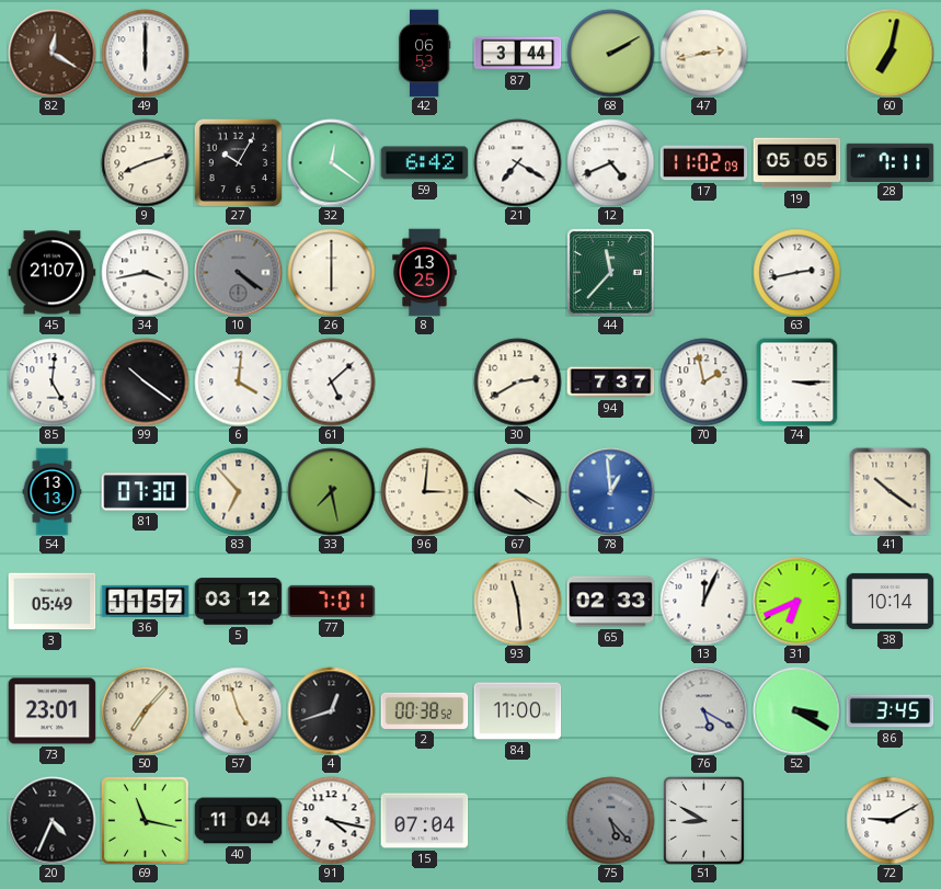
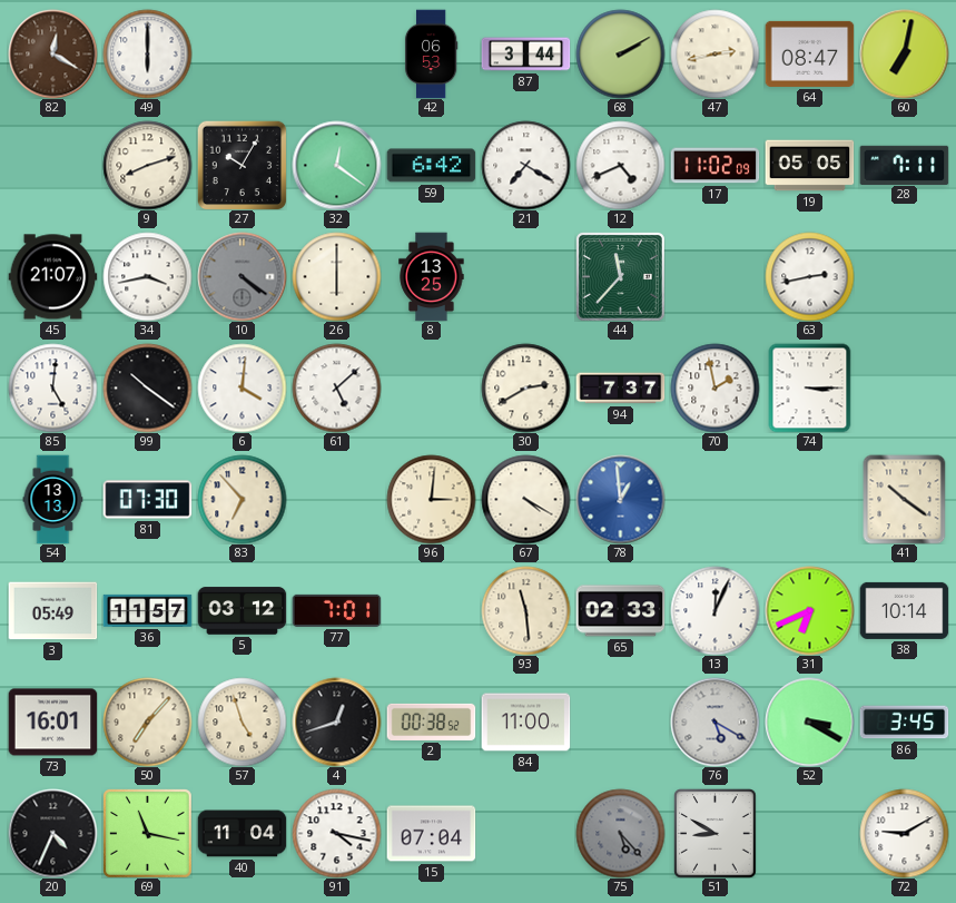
64: none -> 08:47 (809, 53)
33: 7:28 -> none (331, 491)
73: 23:01 -> 16:01 (52, 723)
